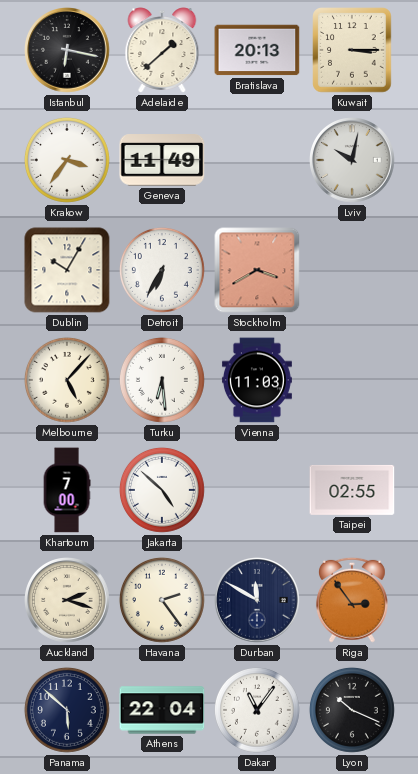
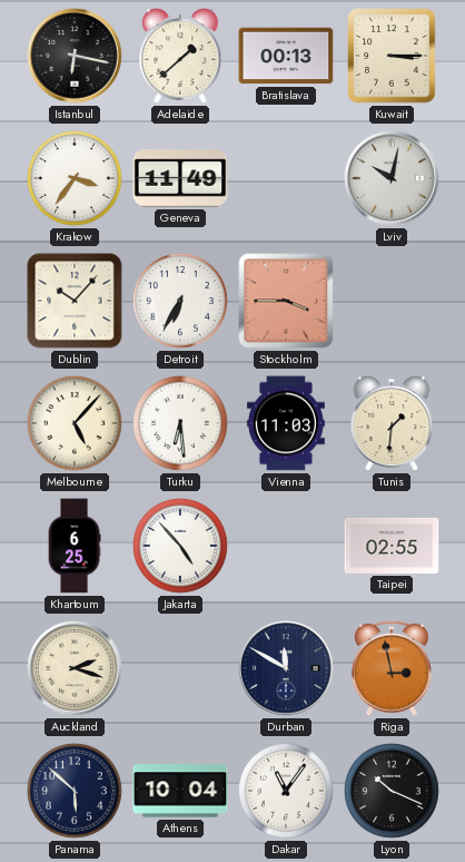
Bratislava: 20:13 -> 00:13 (286, 56)
Dublin: 10:05 -> 10:07 (75, 301)
Stockholm: 3:40 -> 3:45 (286, 301)
Tunis: none -> 1:31 (392, 423)
Khartoum: 7:00 -> 6:25 (75, 546)
Jakarta: 4:52 -> 4:53 (180, 546)
Havana: 2:24 -> none (162, 600)
Riga: 2:54 -> 2:58 (392, 668)
Athens: 22:04 -> 10:04 (180, 791)
